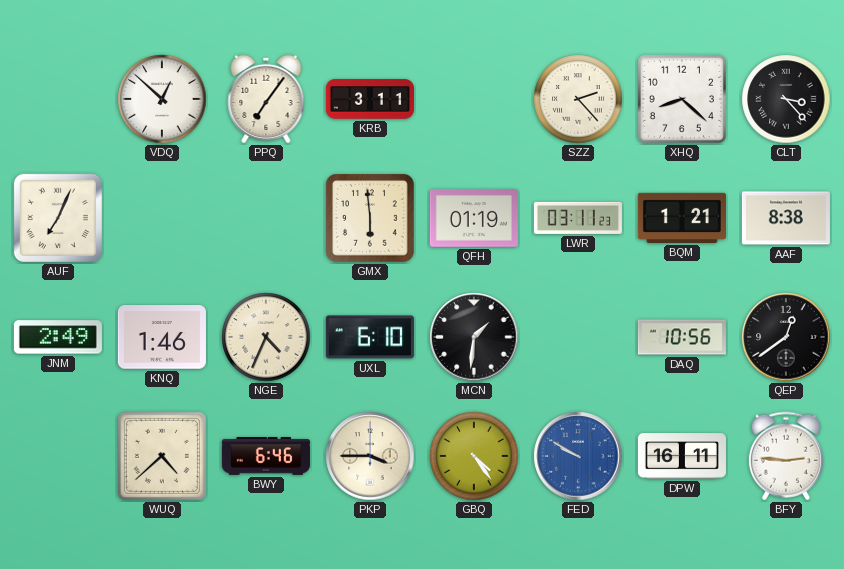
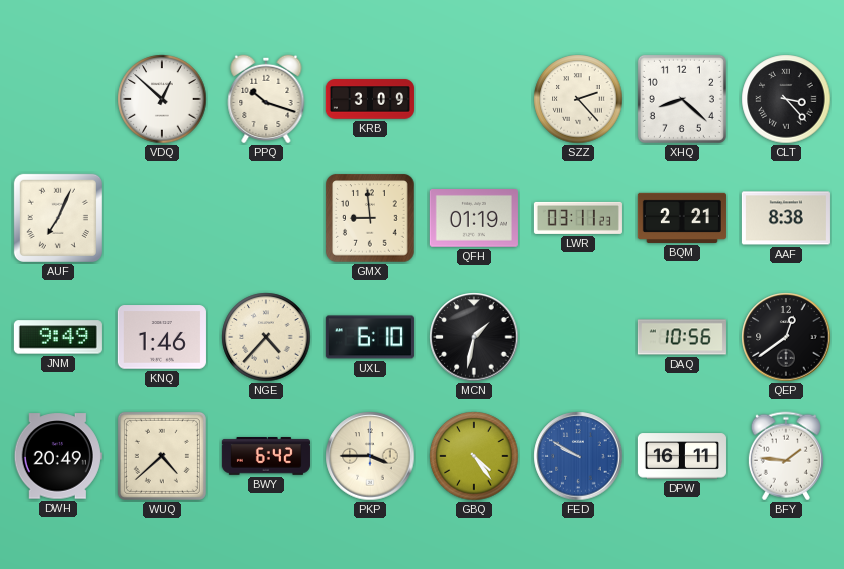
PPQ: 7:06 -> 10:18 (266, 99)
KRB: 3:11 -> 3:09 (370, 99)
GMX: 5:59 -> 8:59 (370, 218)
BQM: 1:21 -> 2:21 (682, 218)
JNM: 2:49 -> 9:49 (58, 337)
NGE: 4:34 -> 4:37 (266, 337)
MCN: 1:31 -> 1:32 (474, 337)
DWH: none -> 20:49 (58, 456)
BWY: 6:46 -> 6:42 (266, 457)
BFY: 2:46 -> 1:46 (786, 456)
